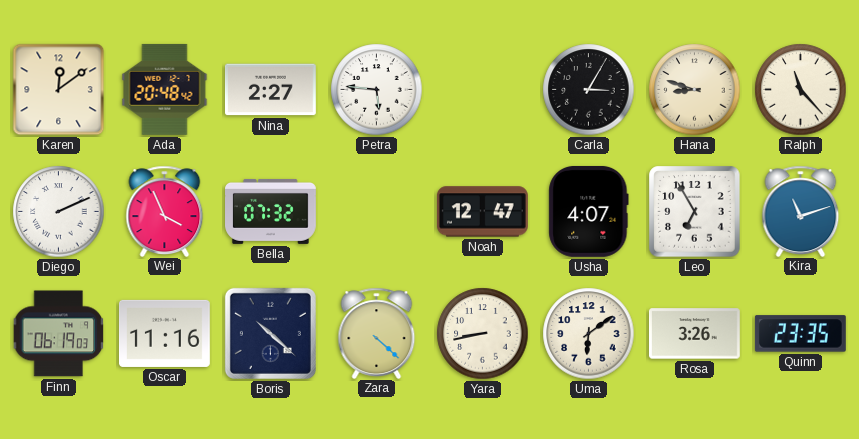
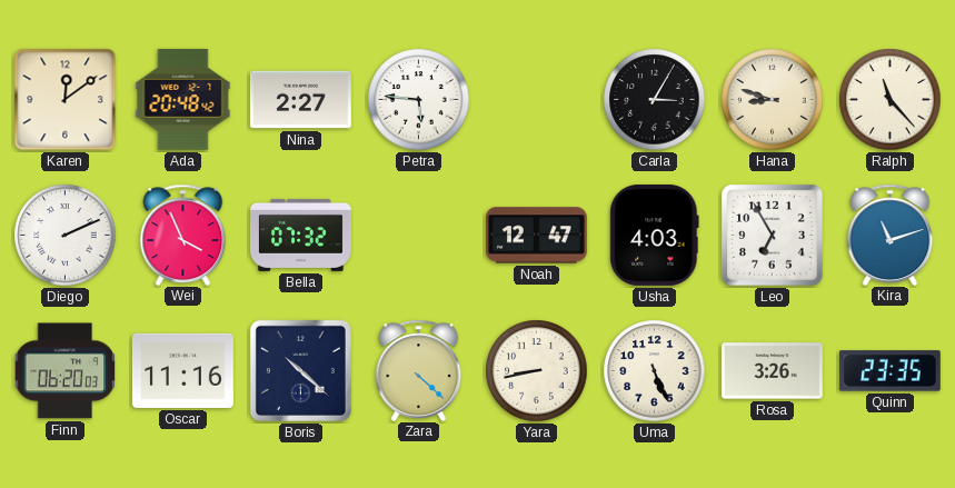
Usha: 4:07 -> 4:03 (655, 235)
Finn: 06:19 -> 06:20 (66, 371)
Uma: 6:09 -> 5:26 (655, 371)
